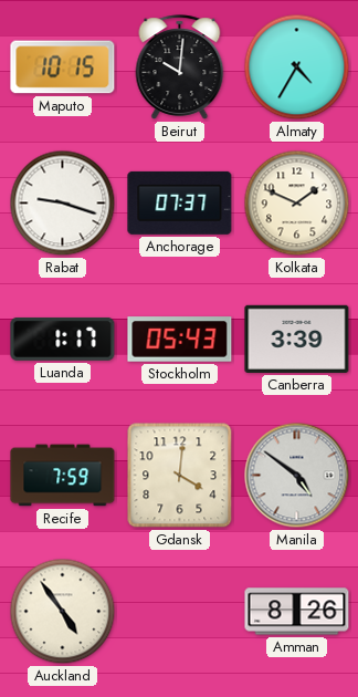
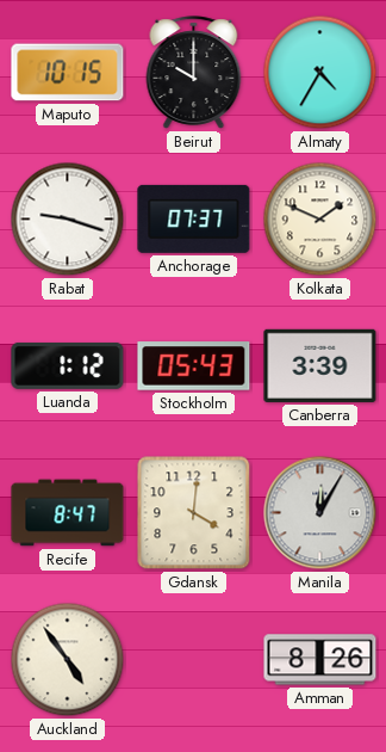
Beirut: 10:01 -> 10:00 (194, 73)
Luanda: 1:17 -> 1:12 (68, 365)
Recife: 7:59 -> 8:47 (68, 513)
Manila: 4:51 -> 12:05 (320, 513)
